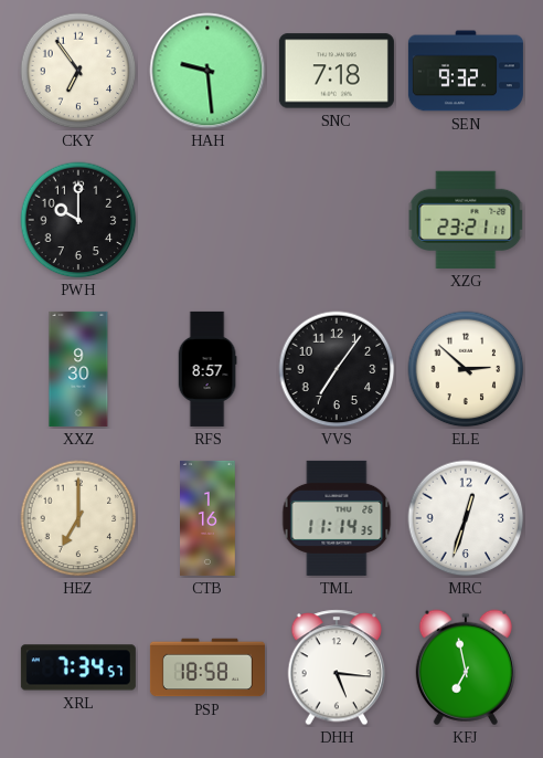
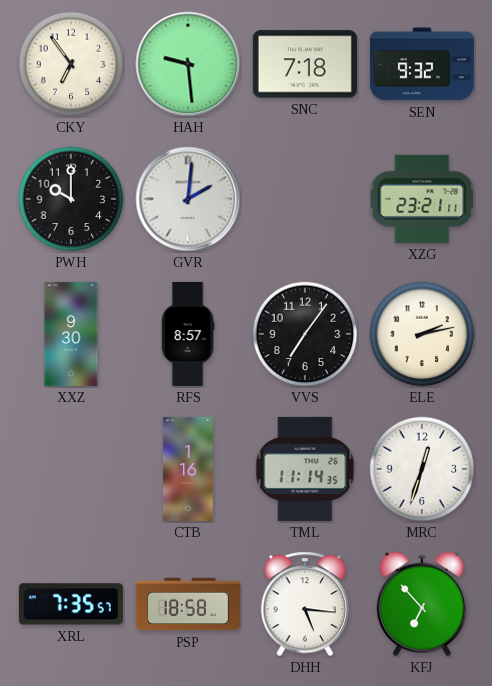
GVR: none -> 2:01 (188, 199)
ELE: 2:52 -> 2:13 (422, 334)
HEZ: 7:00 -> none (78, 518)
XRL: 7:34 -> 7:35 (71, 604)
KFJ: 6:58 -> 6:53 (422, 604)
